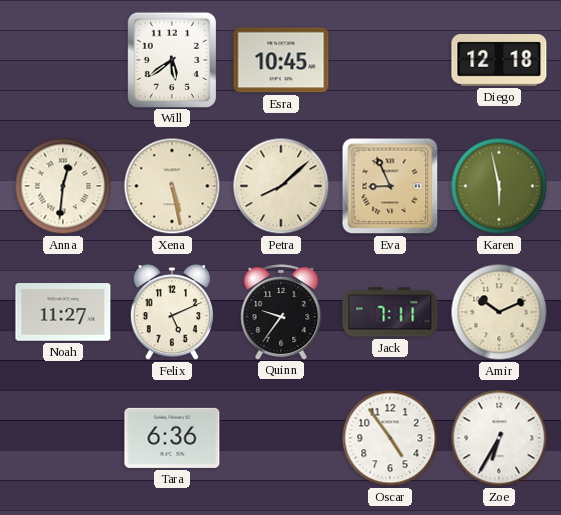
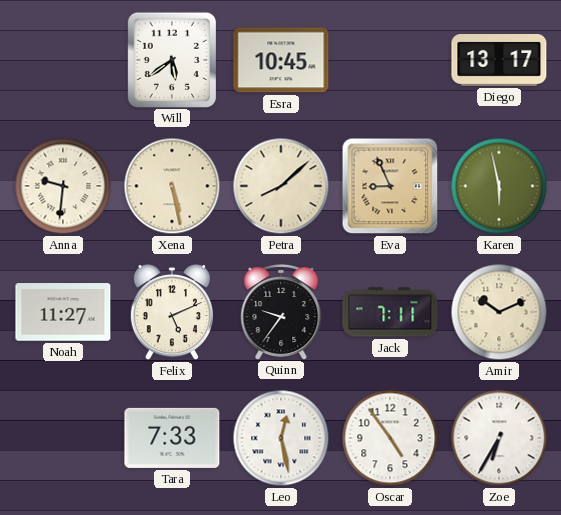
Diego: 12:18 -> 13:17 (499, 61)
Anna: 12:31 -> 9:31 (63, 186)
Tara: 6:36 -> 7:33 (172, 438)
Leo: none -> 12:28 (281, 438)
